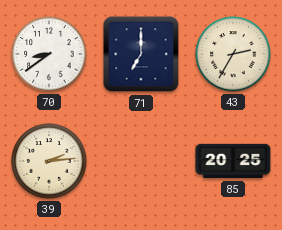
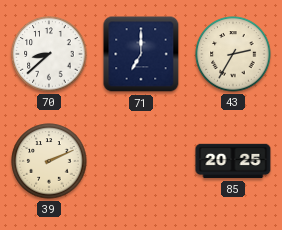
70: 8:39 -> 8:38 (49, 54)
39: 2:14 -> 2:11 (49, 161)
